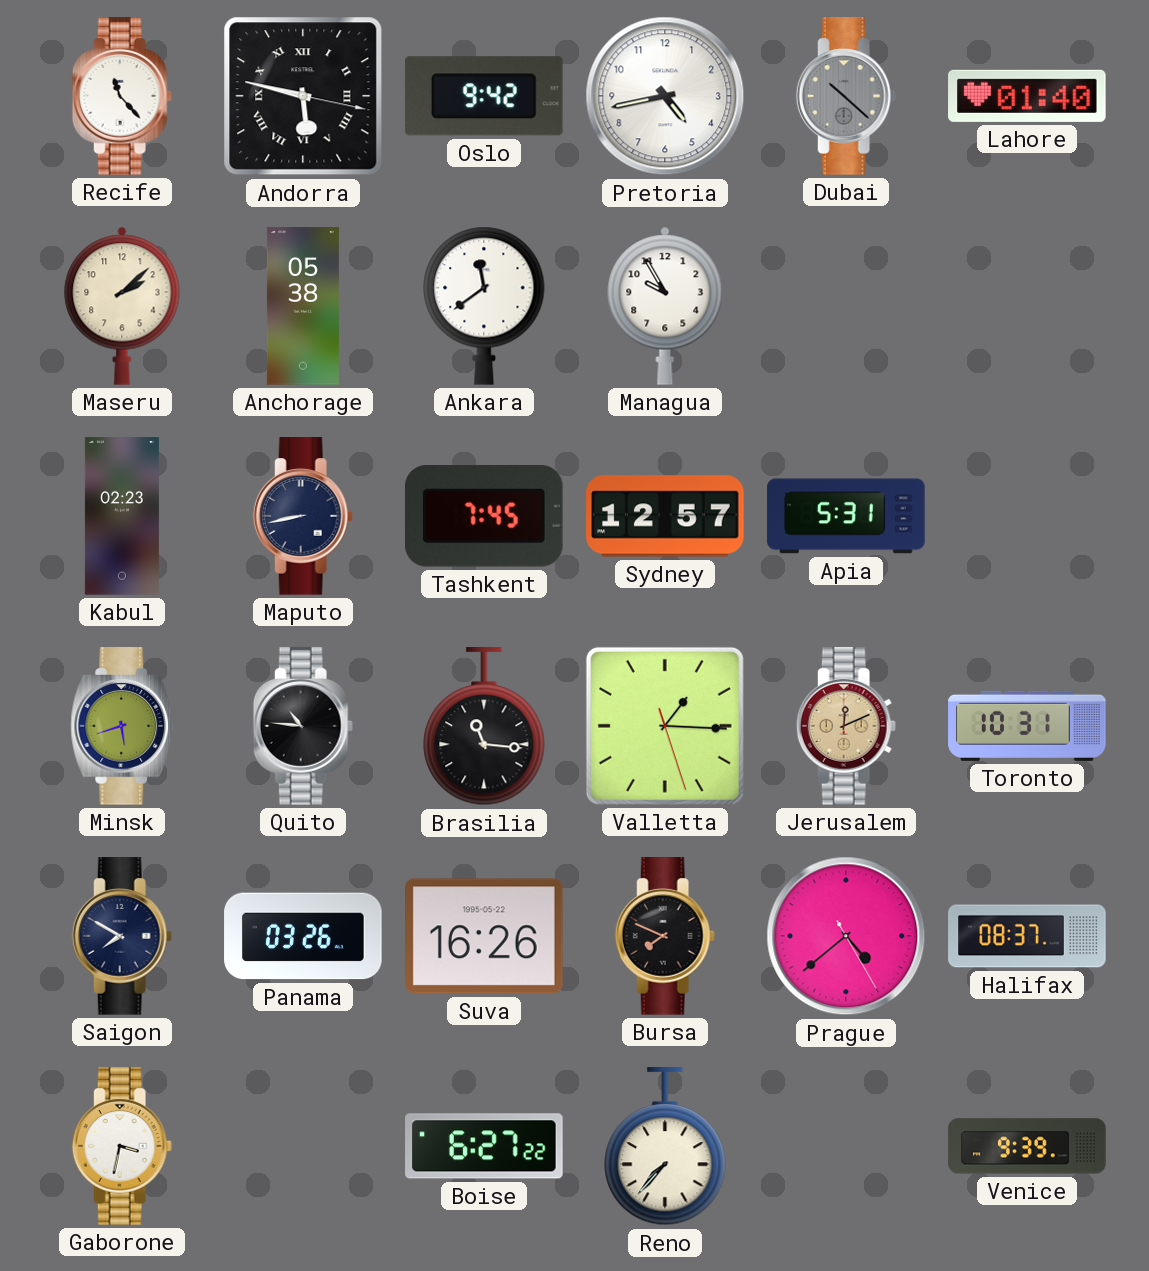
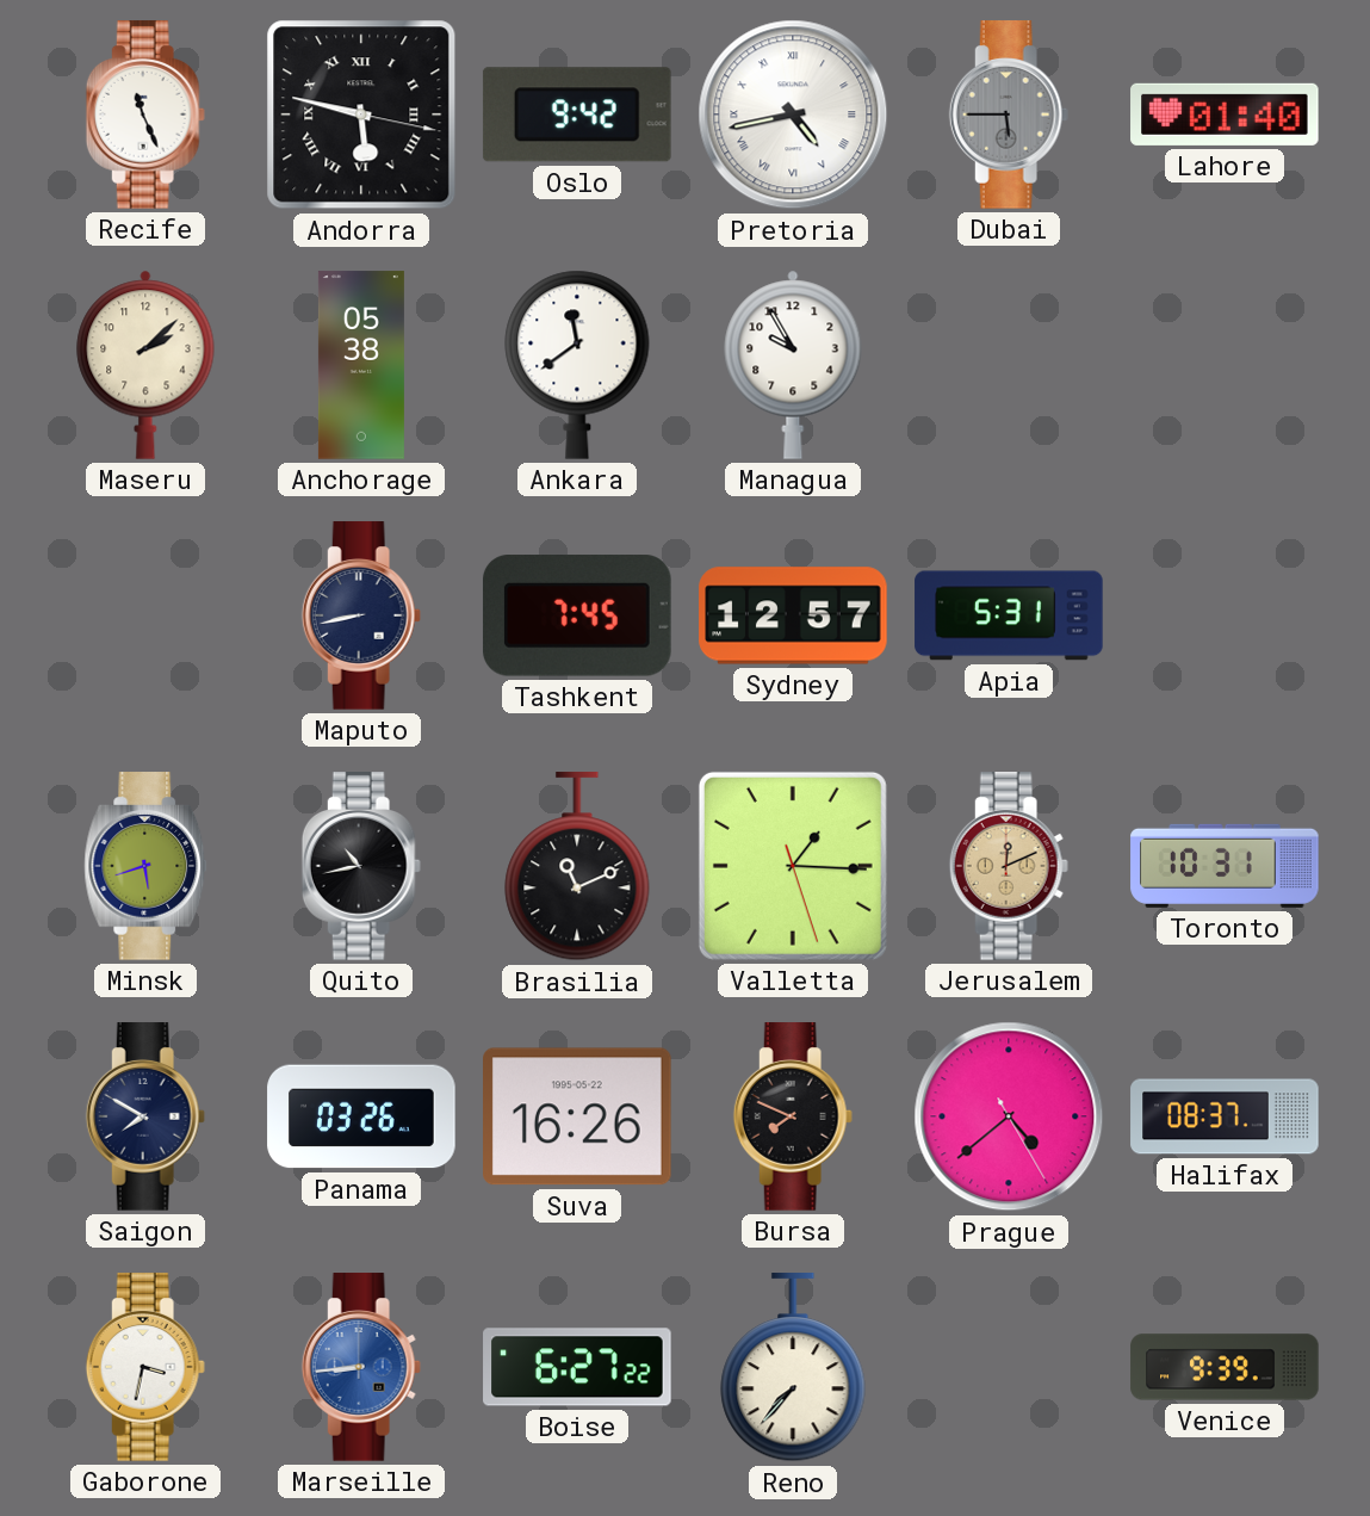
Recife: 11:23 -> 11:26 (145, 115)
Pretoria numerals: Arabic -> Roman (793, 115)
Dubai: 10:22 -> 5:45 (1009, 115)
Kabul: 02:23 -> none (122, 516)
Quito: 10:46 -> 10:43 (361, 866)
Brasilia: 11:16 -> 11:11 (577, 867)
Marseille: none -> 8:44 (361, 1367)
